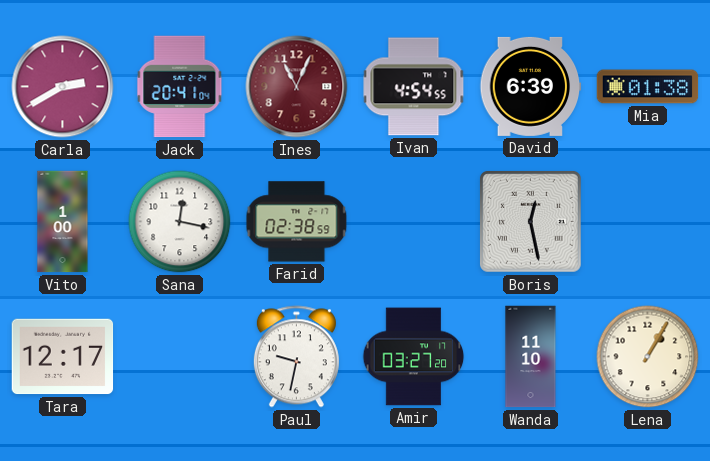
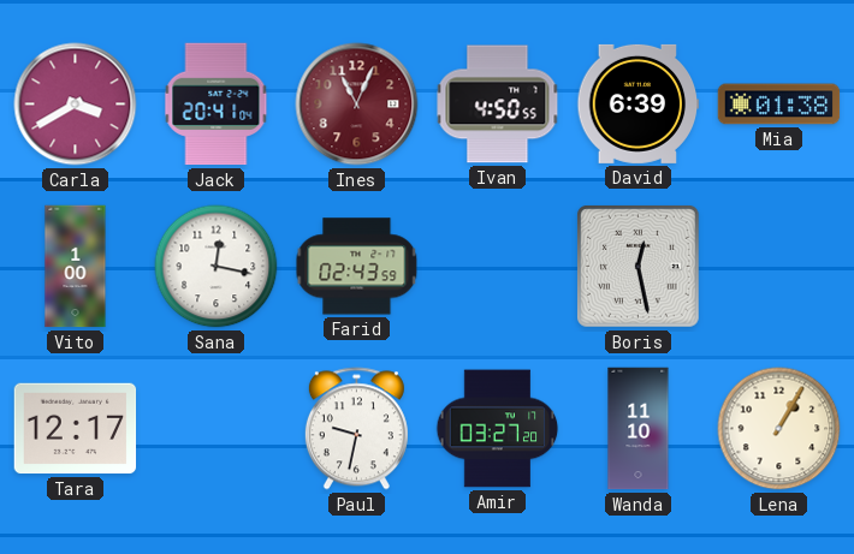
Carla: 2:40 -> 3:40 (76, 105)
Ivan: 4:54 -> 4:50 (498, 105)
Farid: 02:38 -> 02:43 (357, 267)
